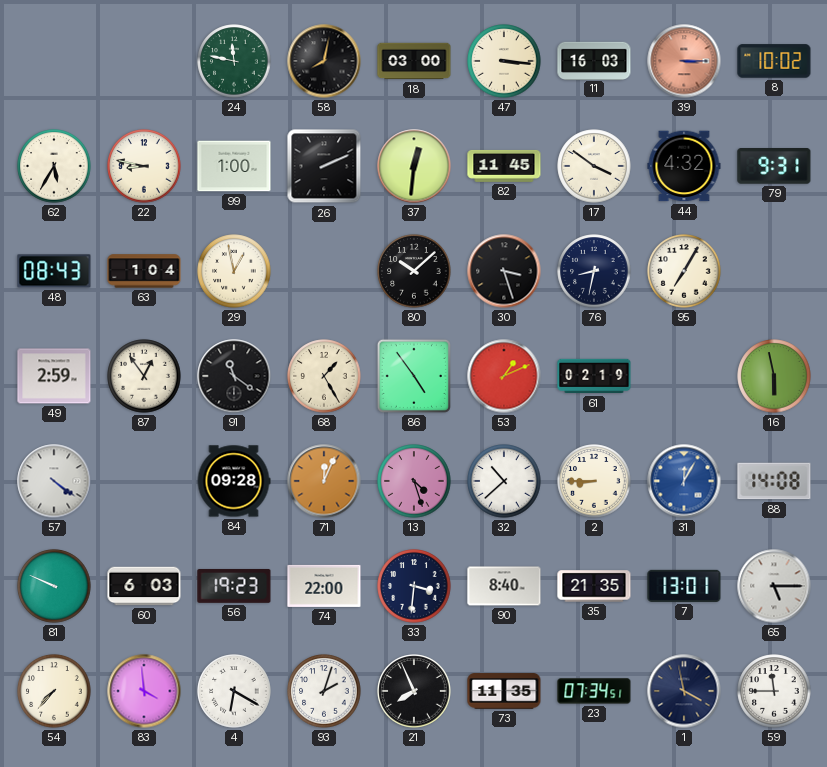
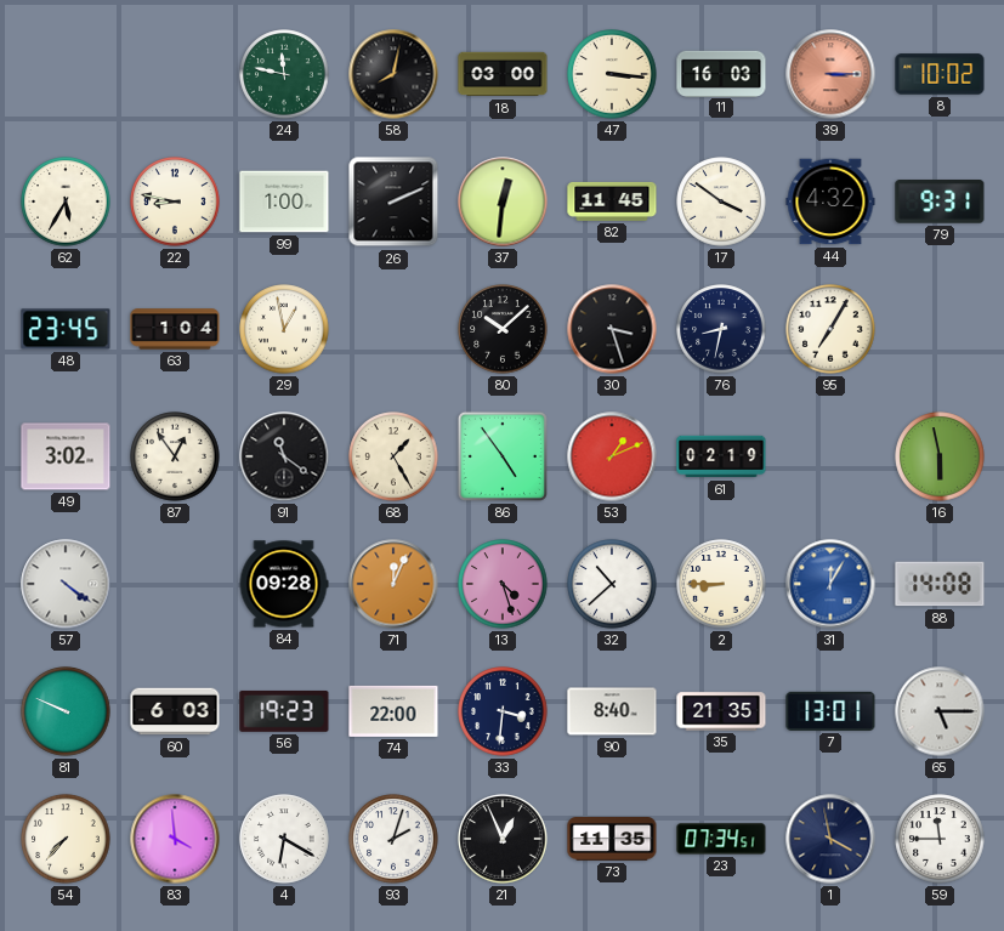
48: 08:43 -> 23:45 (66, 329)
49: 2:59 -> 3:02 (66, 456)
21: 7:56 -> 12:56 (503, 839)
